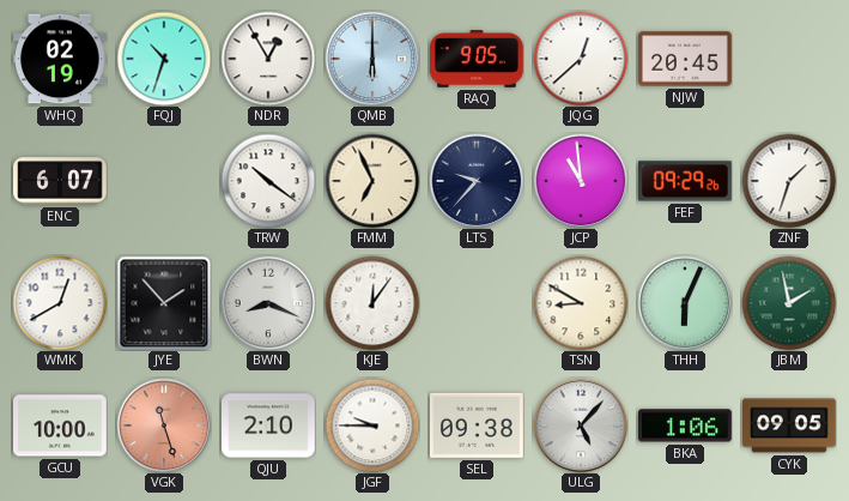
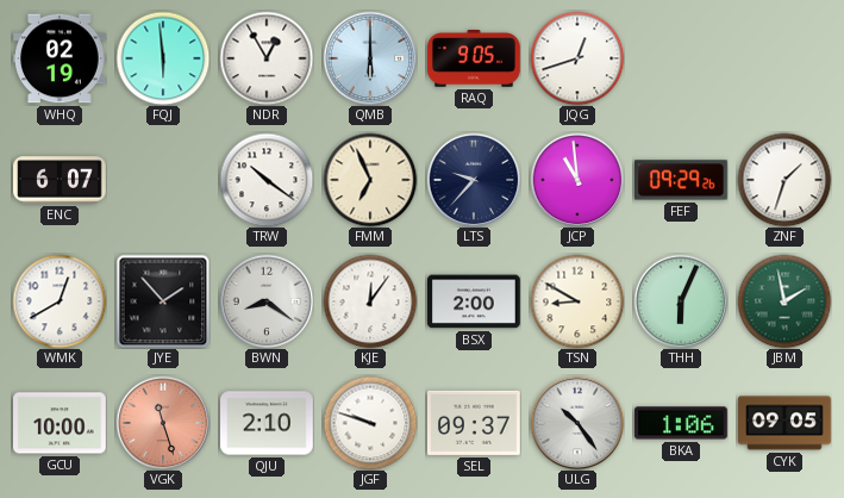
FQJ: 10:33 -> 5:59 (163, 58)
JQG: 12:38 -> 12:42 (577, 58)
NJW: 20:45 -> none (686, 59)
BWN: 8:19 -> 8:21 (267, 301)
BSX: none -> 2:00 (475, 301)
JGF: 9:45 -> 9:48 (370, 423)
SEL: 09:38 -> 09:37 (475, 423)
ULG: 5:07 -> 10:24 (577, 423)
